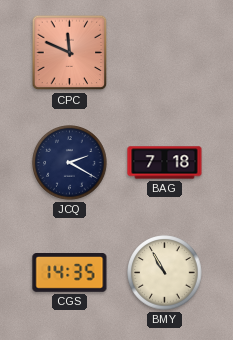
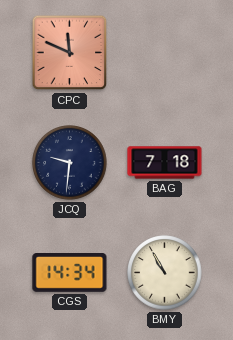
JCQ: 2:20 -> 9:31 (70, 163)
CGS: 14:35 -> 14:34 (70, 273)
